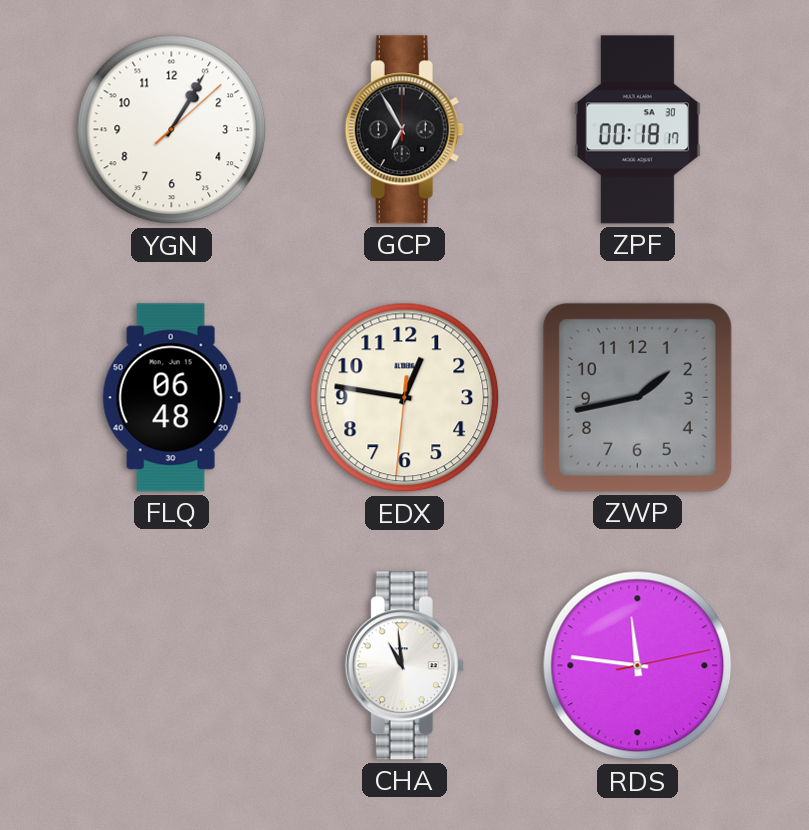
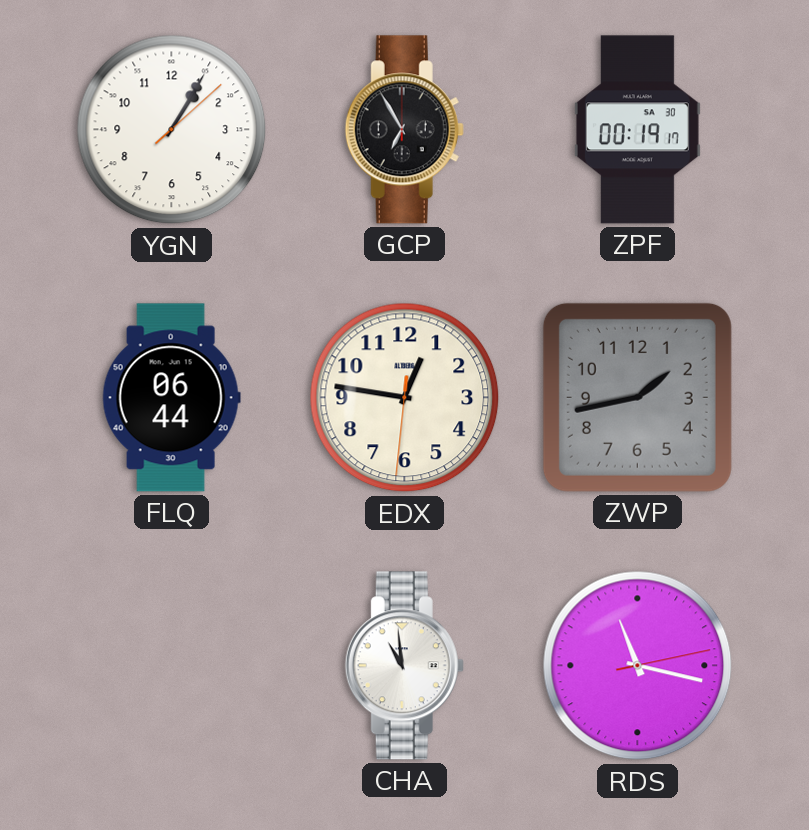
ZPF: 00:18 -> 00:19 (637, 130)
FLQ: 06:48 -> 06:44 (171, 398)
RDS: 11:46 -> 11:17 (638, 666)
